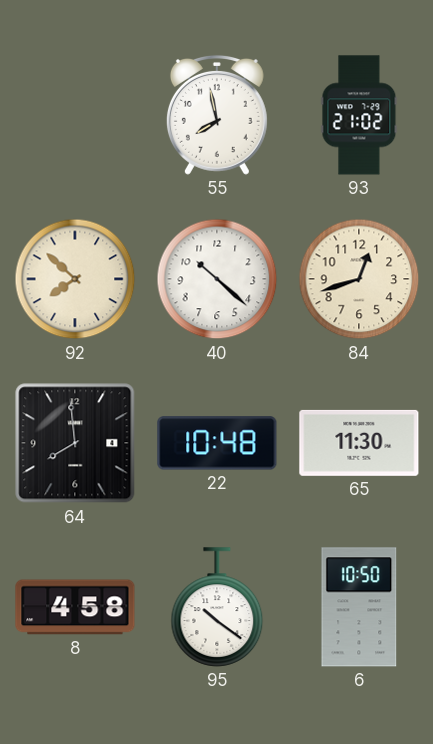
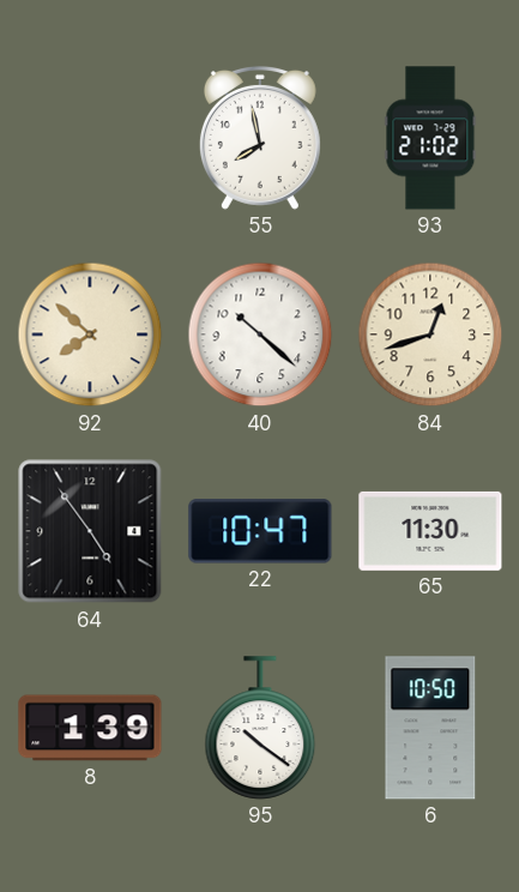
64: 7:59 -> 4:54 (90, 531)
22: 10:48 -> 10:47 (260, 531)
8: 4:58 -> 1:39 (90, 728)
